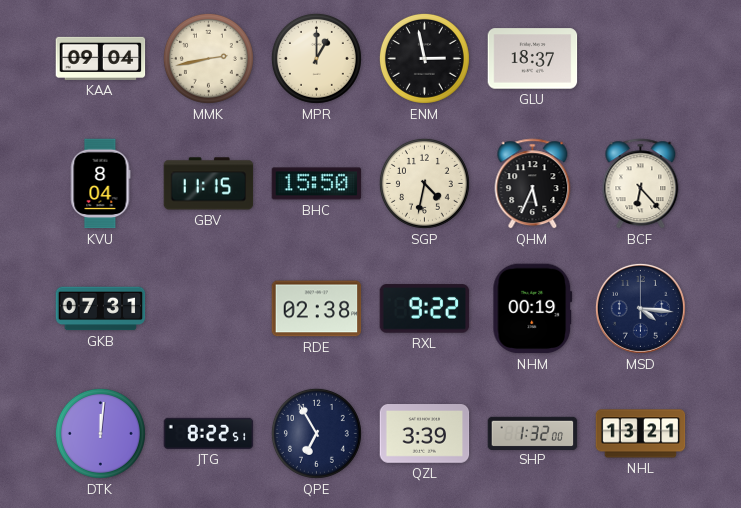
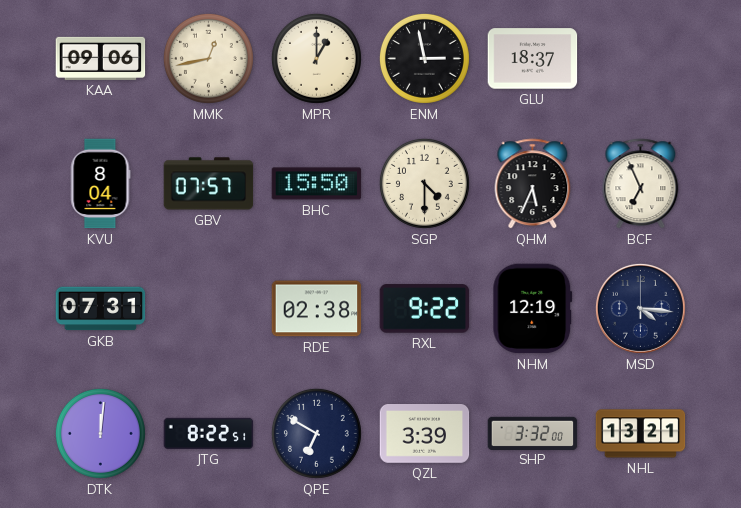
KAA: 09:04 -> 09:06 (101, 58)
MMK: 2:43 -> 12:43 (208, 58)
GBV: 11:15 -> 07:57 (209, 184)
SGP: 4:32 -> 4:30 (424, 183)
BCF: 6:23 -> 6:56 (641, 184)
NHM: 00:19 -> 12:19 (533, 309)
QPE: 6:55 -> 6:50 (316, 433)
SHP: 1:32 -> 3:32 (533, 433)
